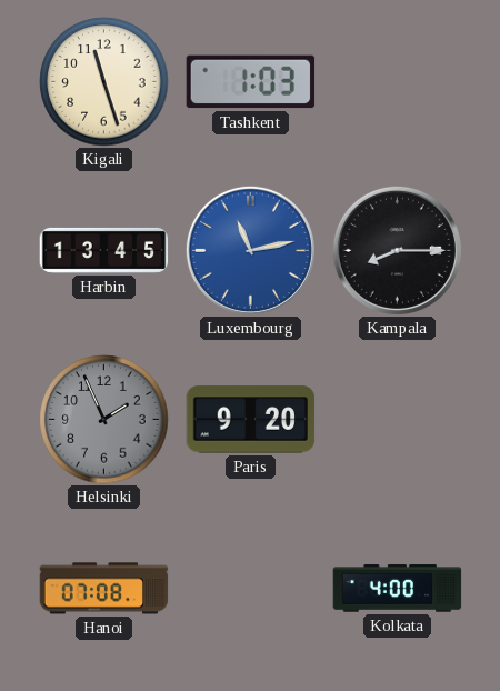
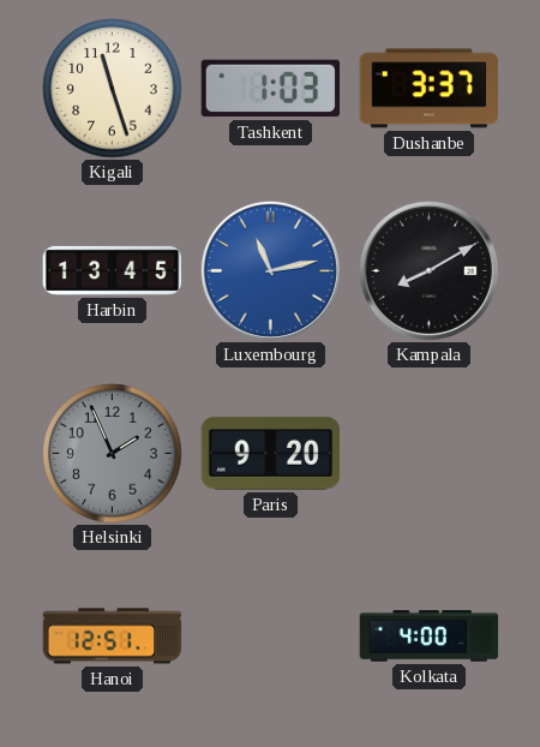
Dushanbe: none -> 3:37 (430, 89)
Kampala: 8:15 -> 8:10 (428, 270)
Hanoi: 07:08 -> 12:51 (113, 637)
